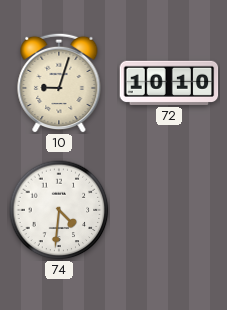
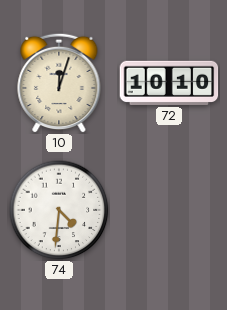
10: 9:03 -> 12:03 (59, 83)
